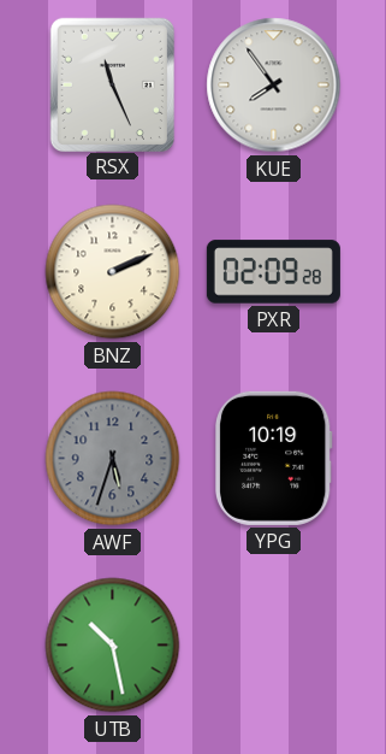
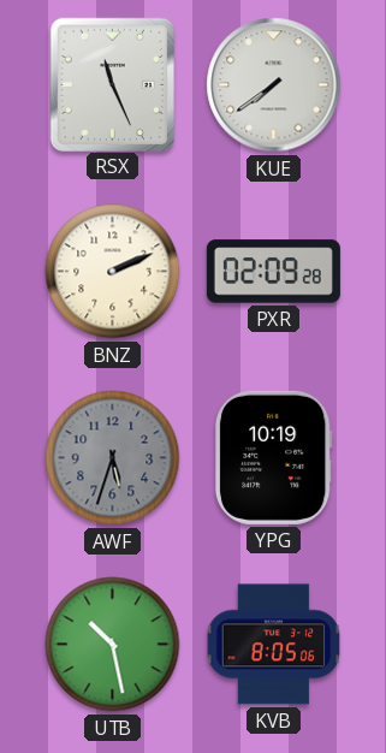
KUE: 7:54 -> 7:39 (274, 85)
KVB: none -> 8:05 (274, 645)
